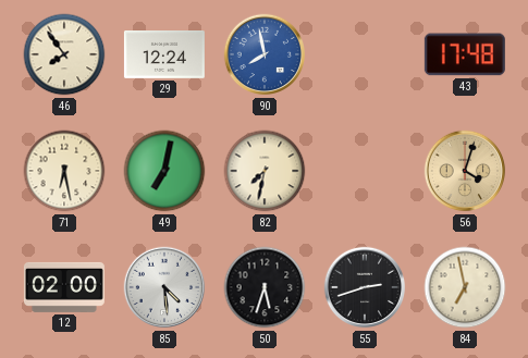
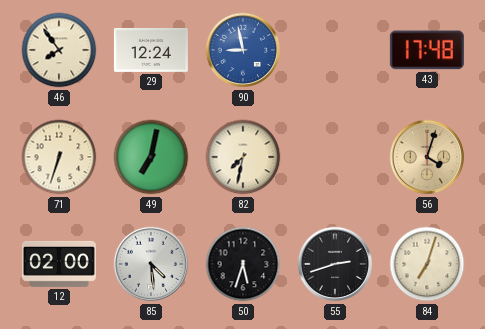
90: 7:58 -> 8:58 (243, 50)
71: 6:28 -> 6:33 (59, 157)
84: 6:58 -> 7:03 (427, 264)
